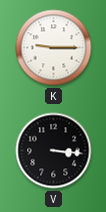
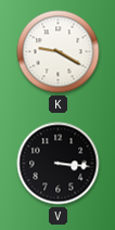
K: 9:15 -> 9:20 (59, 52)
